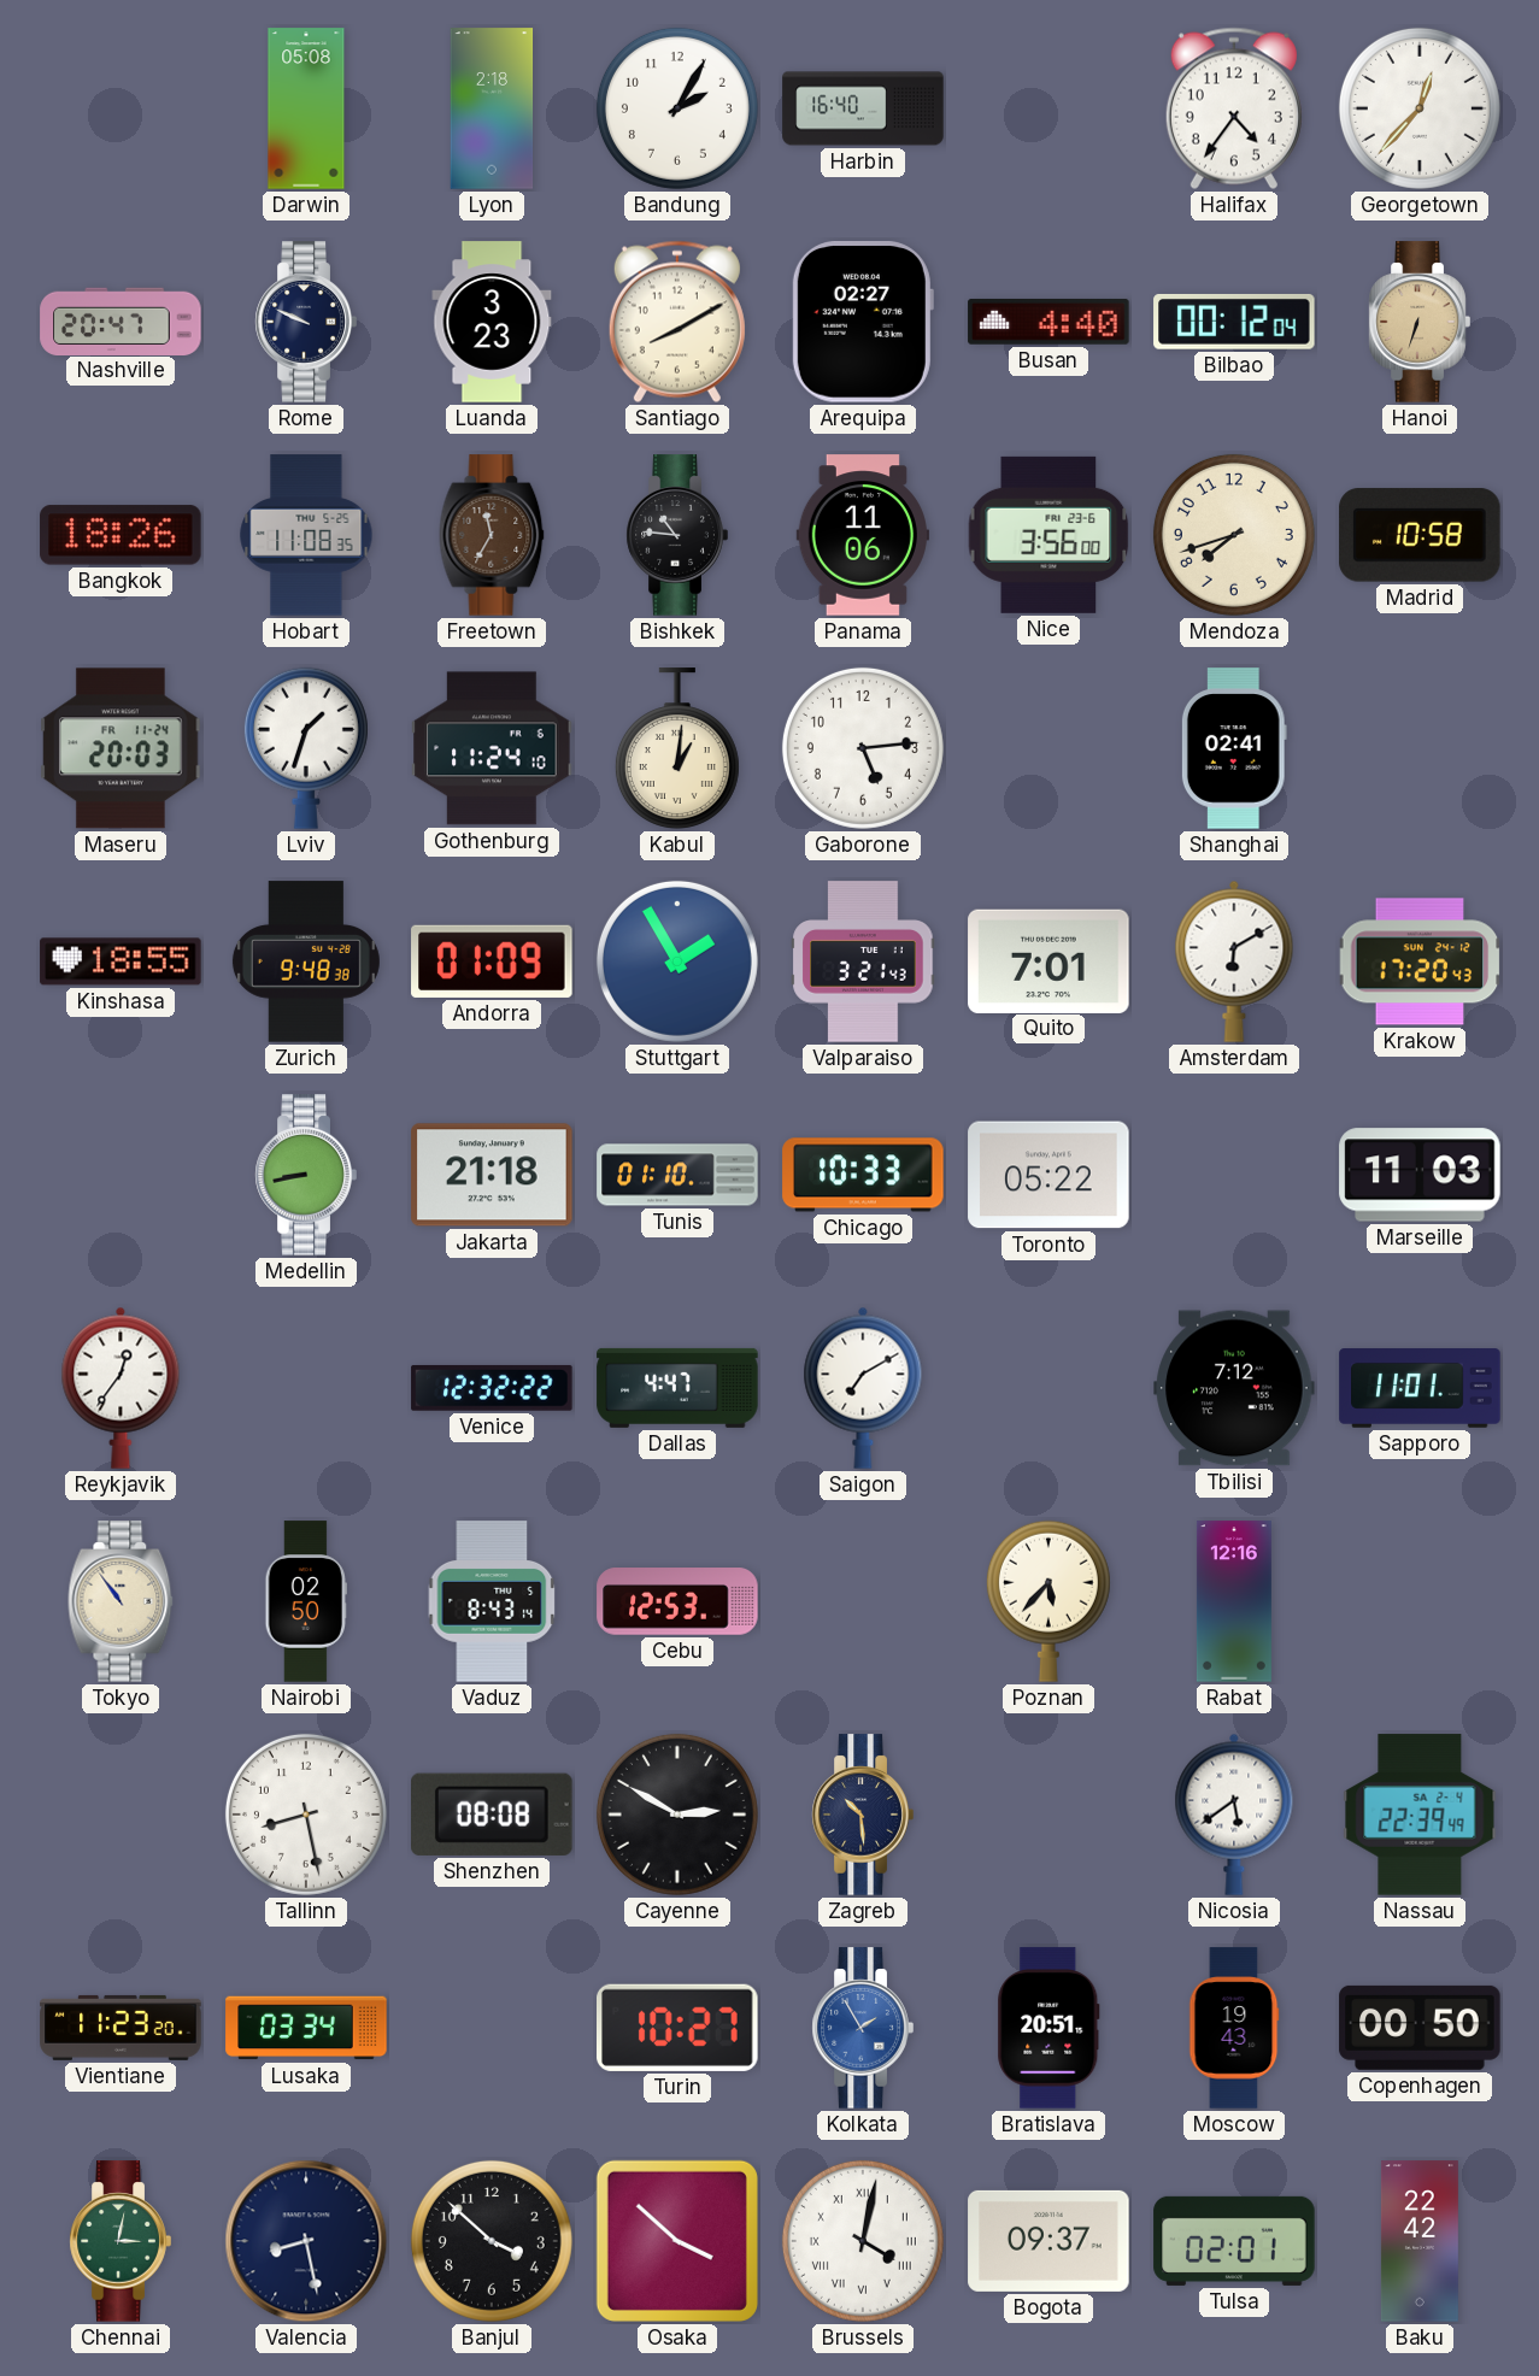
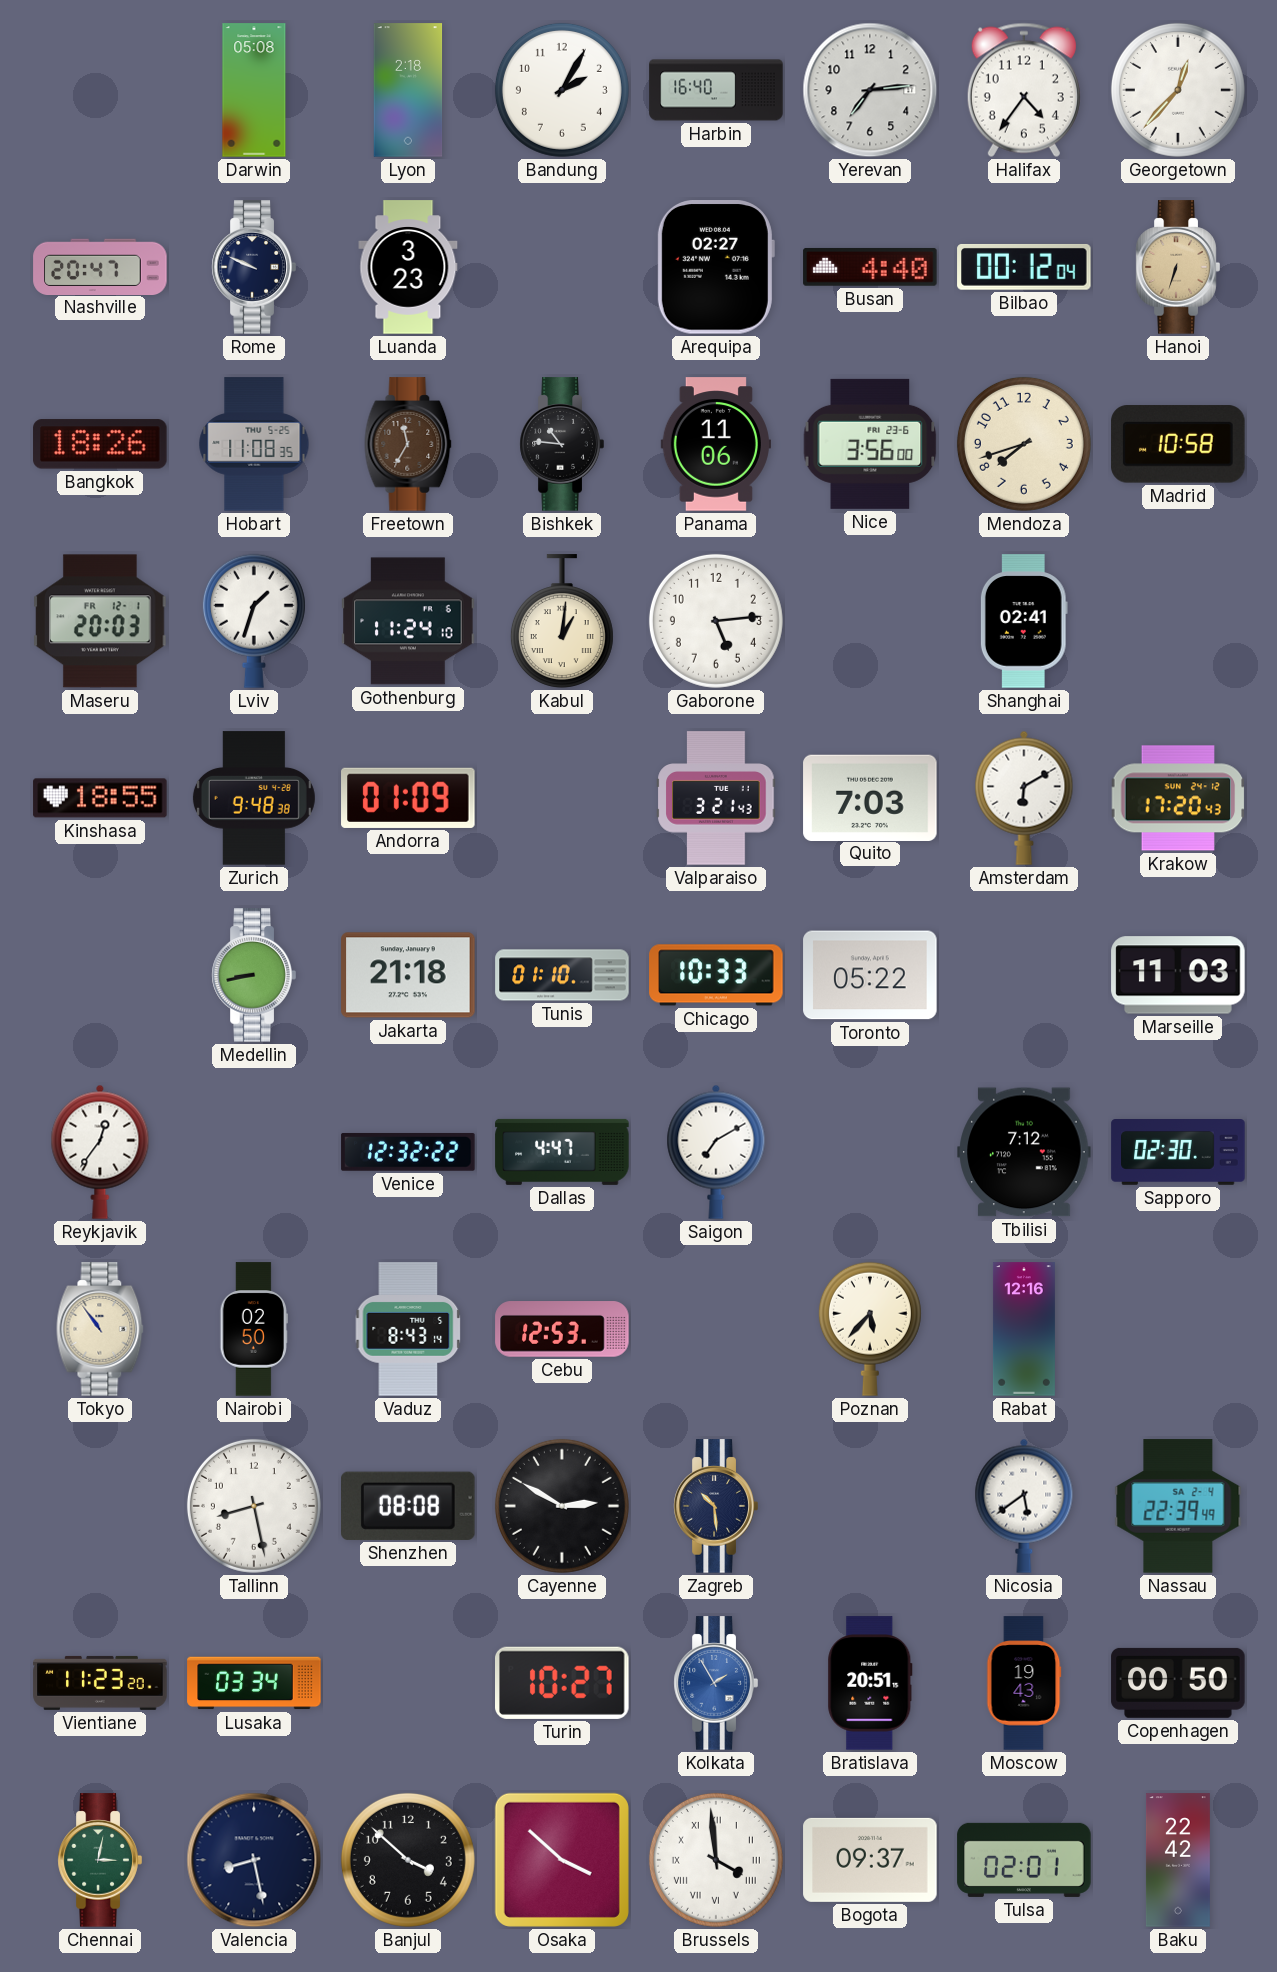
Yerevan: none -> 7:14 (870, 90)
Santiago: 8:10 -> none (677, 322)
Maseru date: FR 11-24 -> FR 12-1 (100, 621)
Stuttgart: 1:55 -> none (677, 961)
Quito: 7:01 -> 7:03 (870, 797)
Sapporo: 11:01 -> 02:30 (1178, 1153)
Brussels: 4:02 -> 3:59 (716, 1860)
